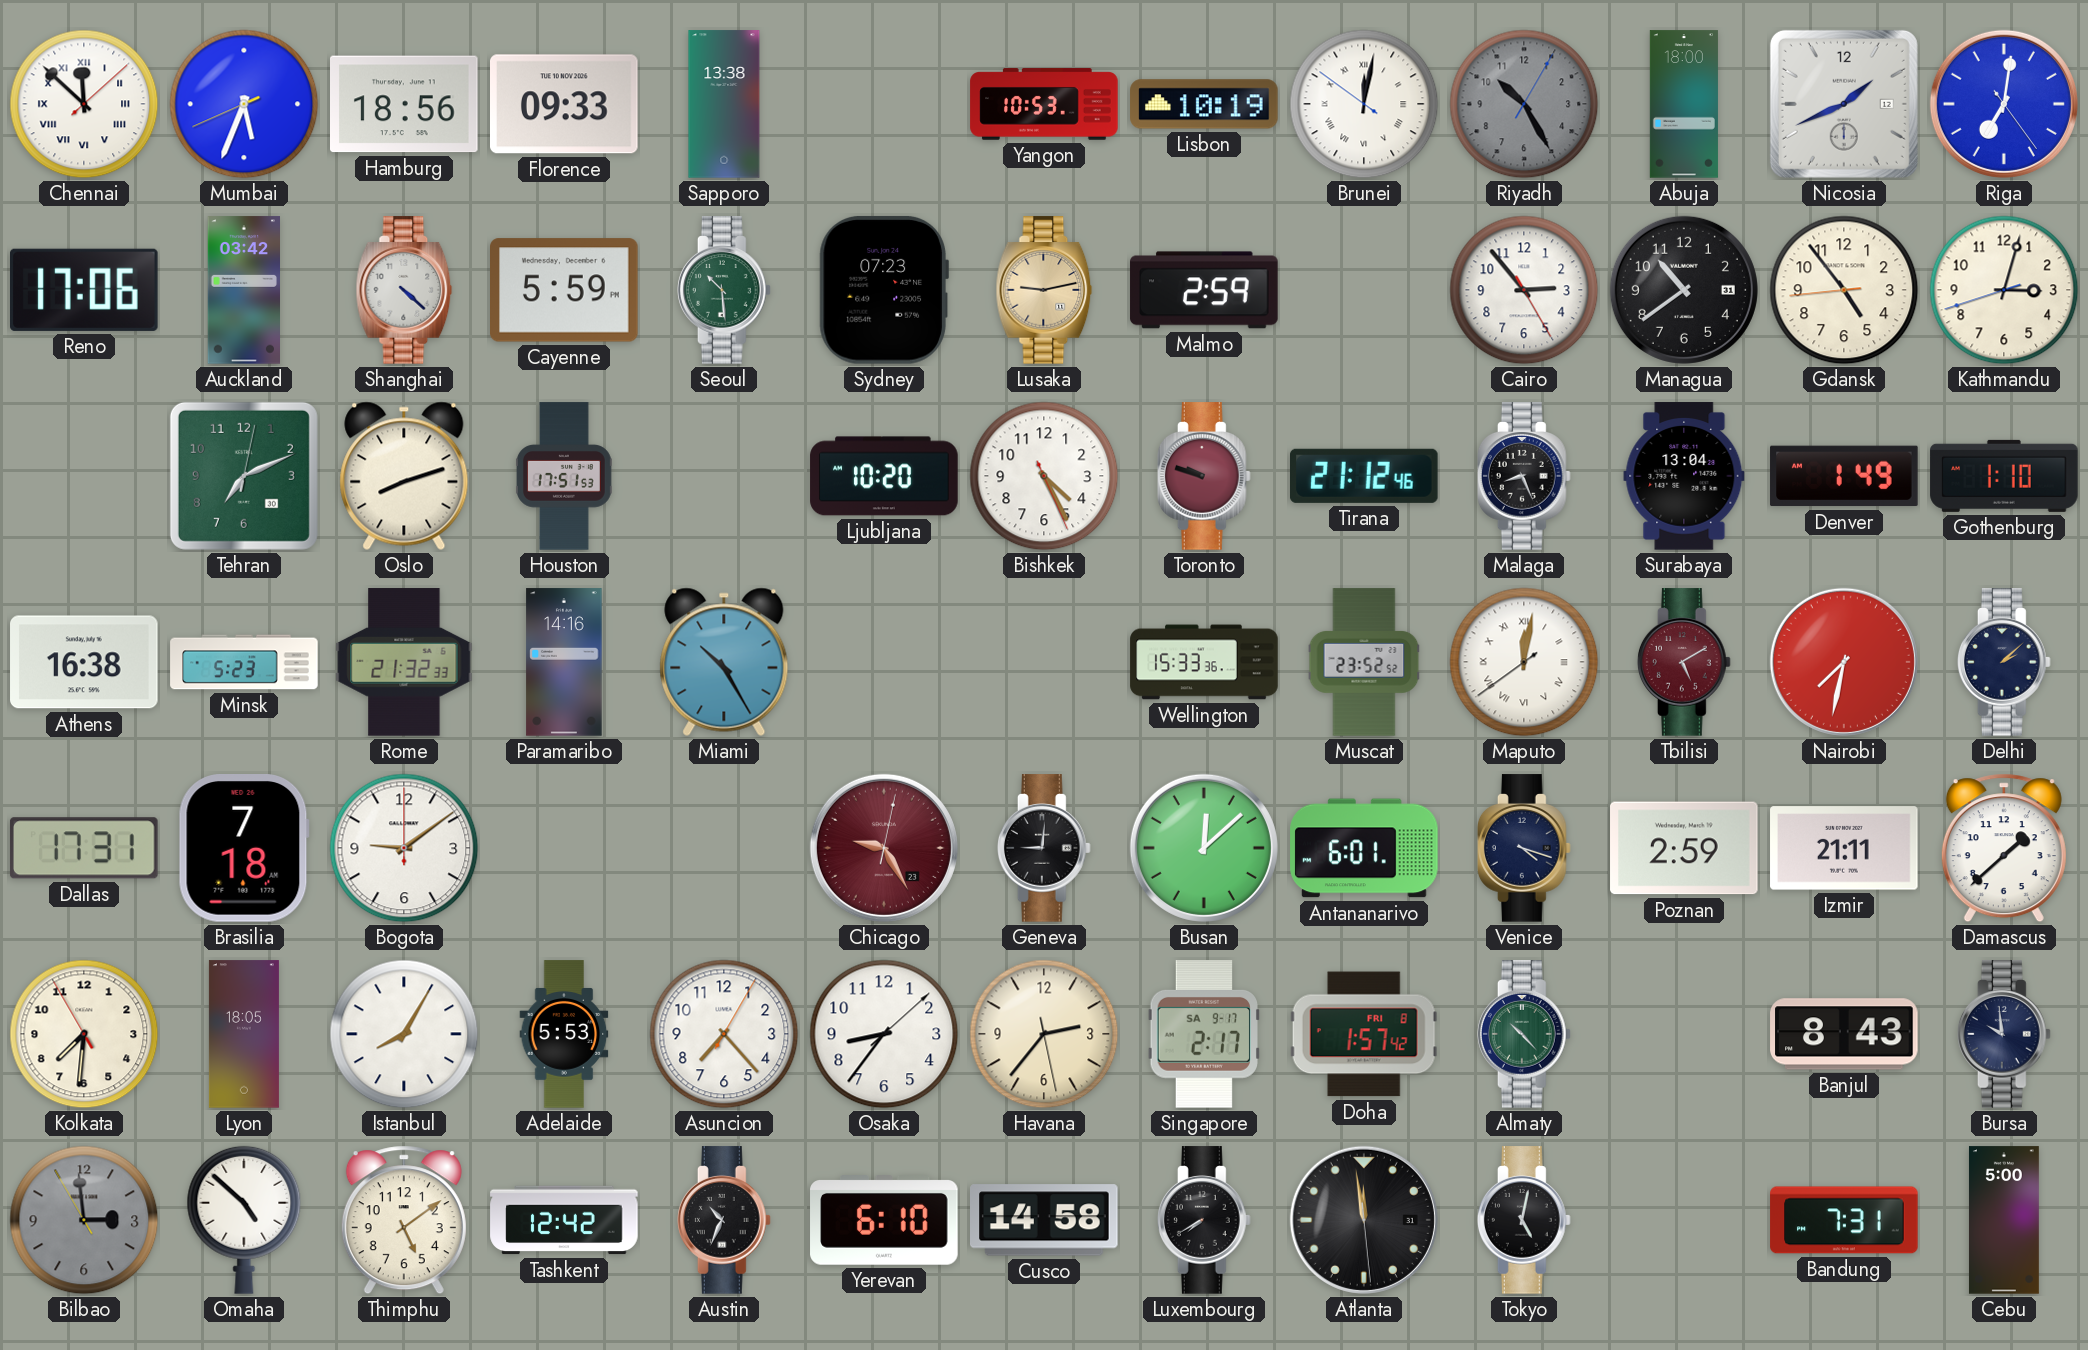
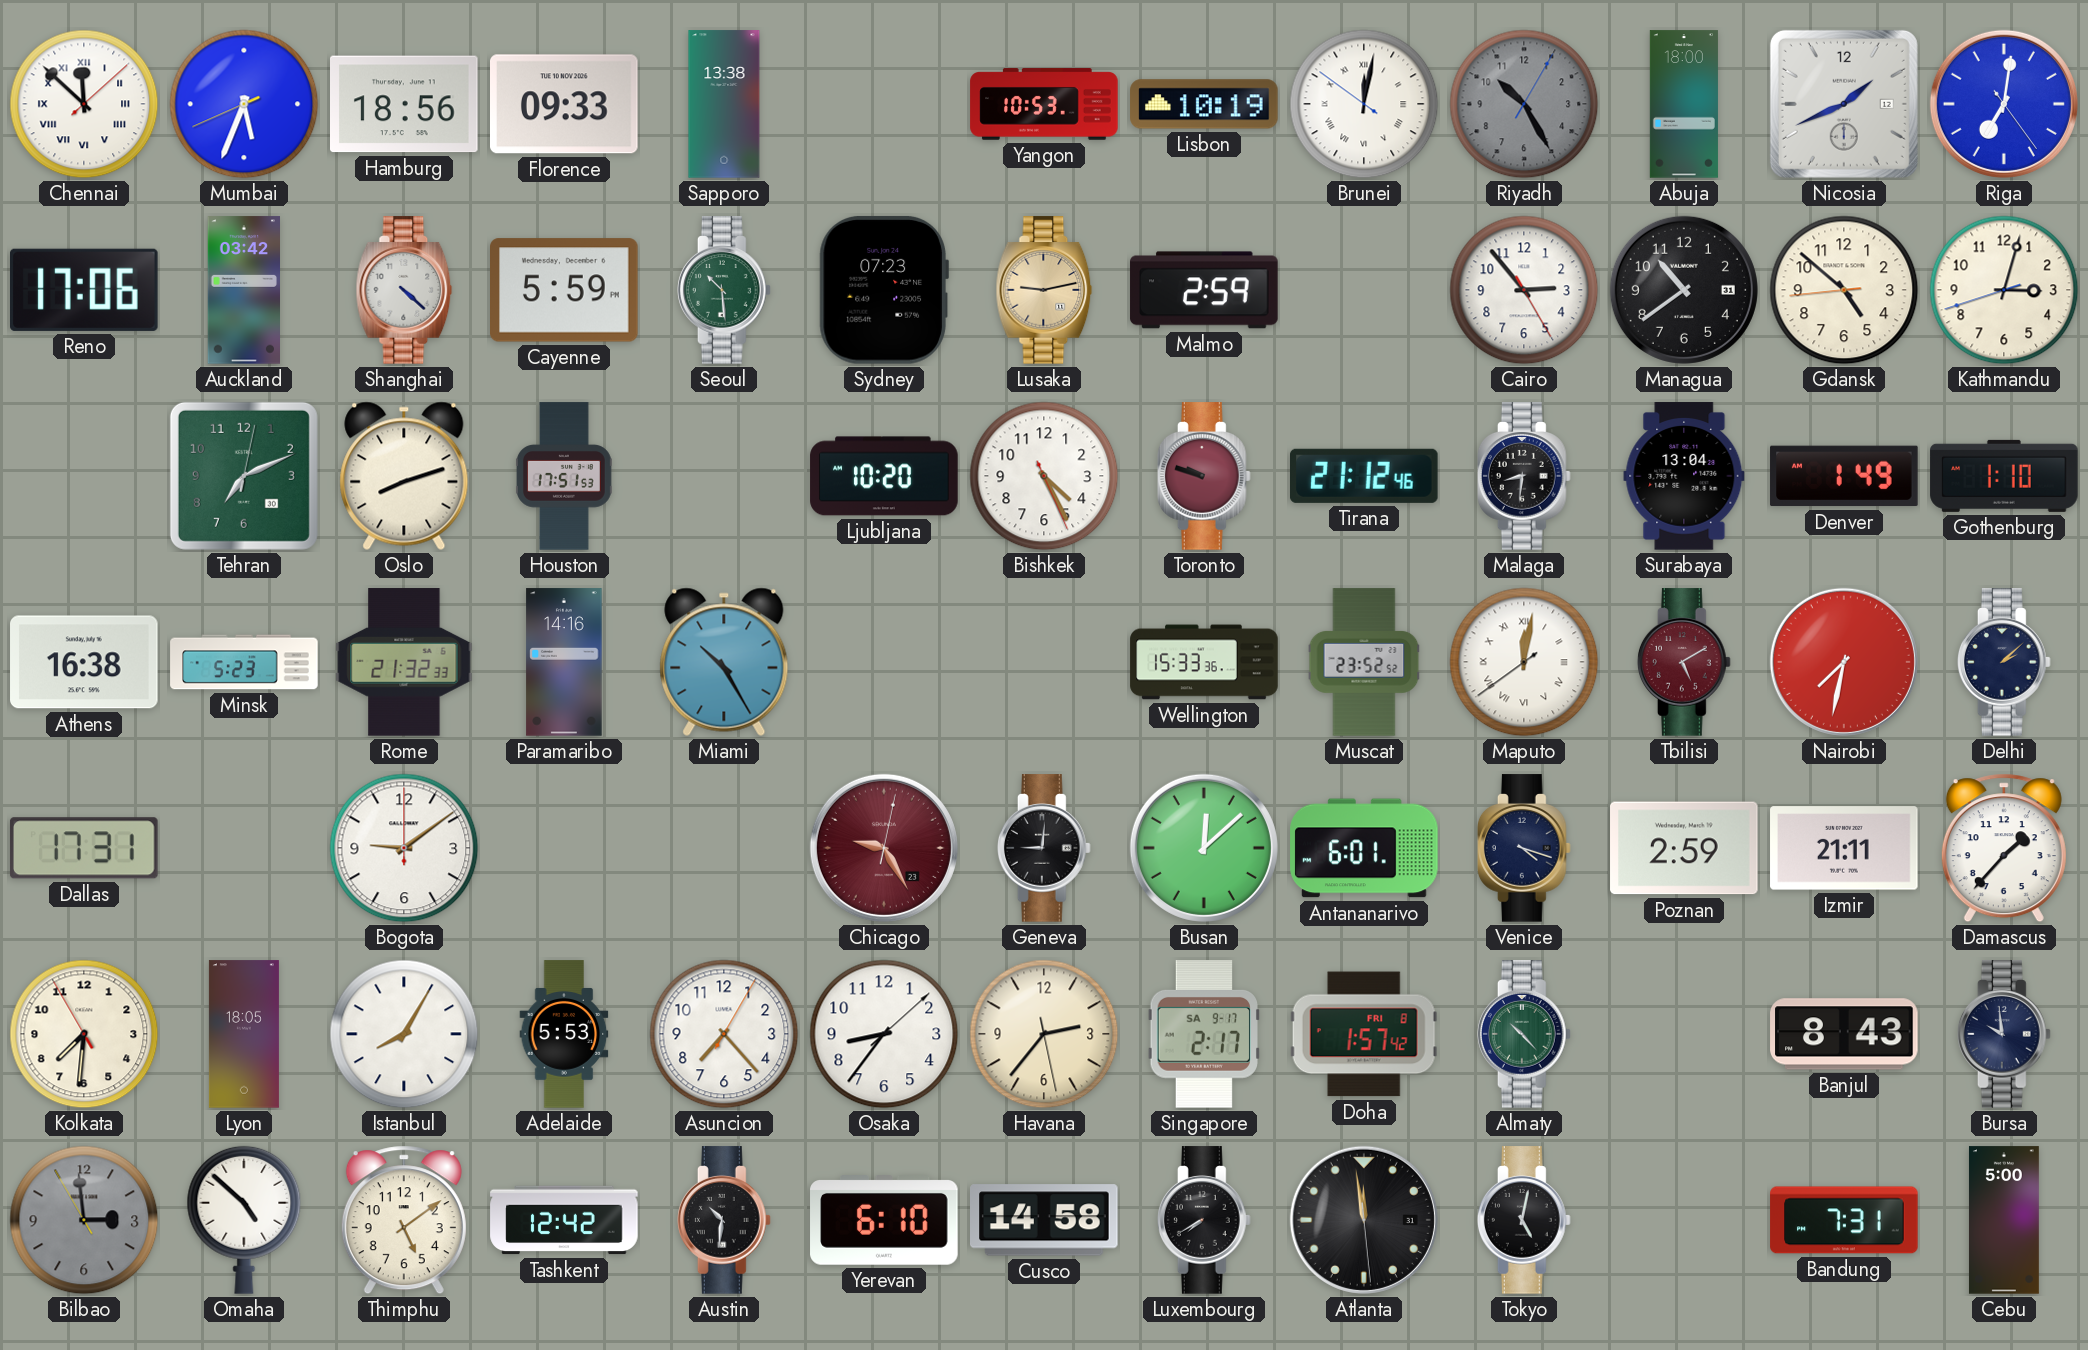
Gdansk: 4:53 -> 4:51 (1844, 290)
Malaga: 8:26 -> 8:31 (1524, 476)
Brasilia: 7:18 -> none (244, 849)
Damascus: 1:38 -> 1:37 (2004, 848)
Austin: 10:34 -> 10:31 (724, 1220)
